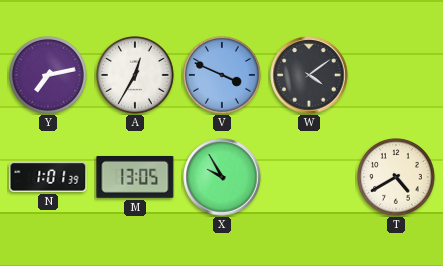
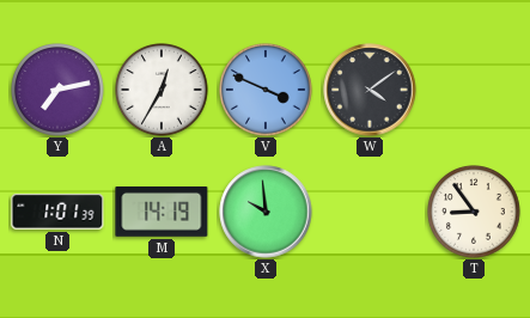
M: 13:05 -> 14:19 (162, 212)
X: 9:55 -> 9:59 (266, 212)
T: 4:40 -> 8:54 (475, 213)
